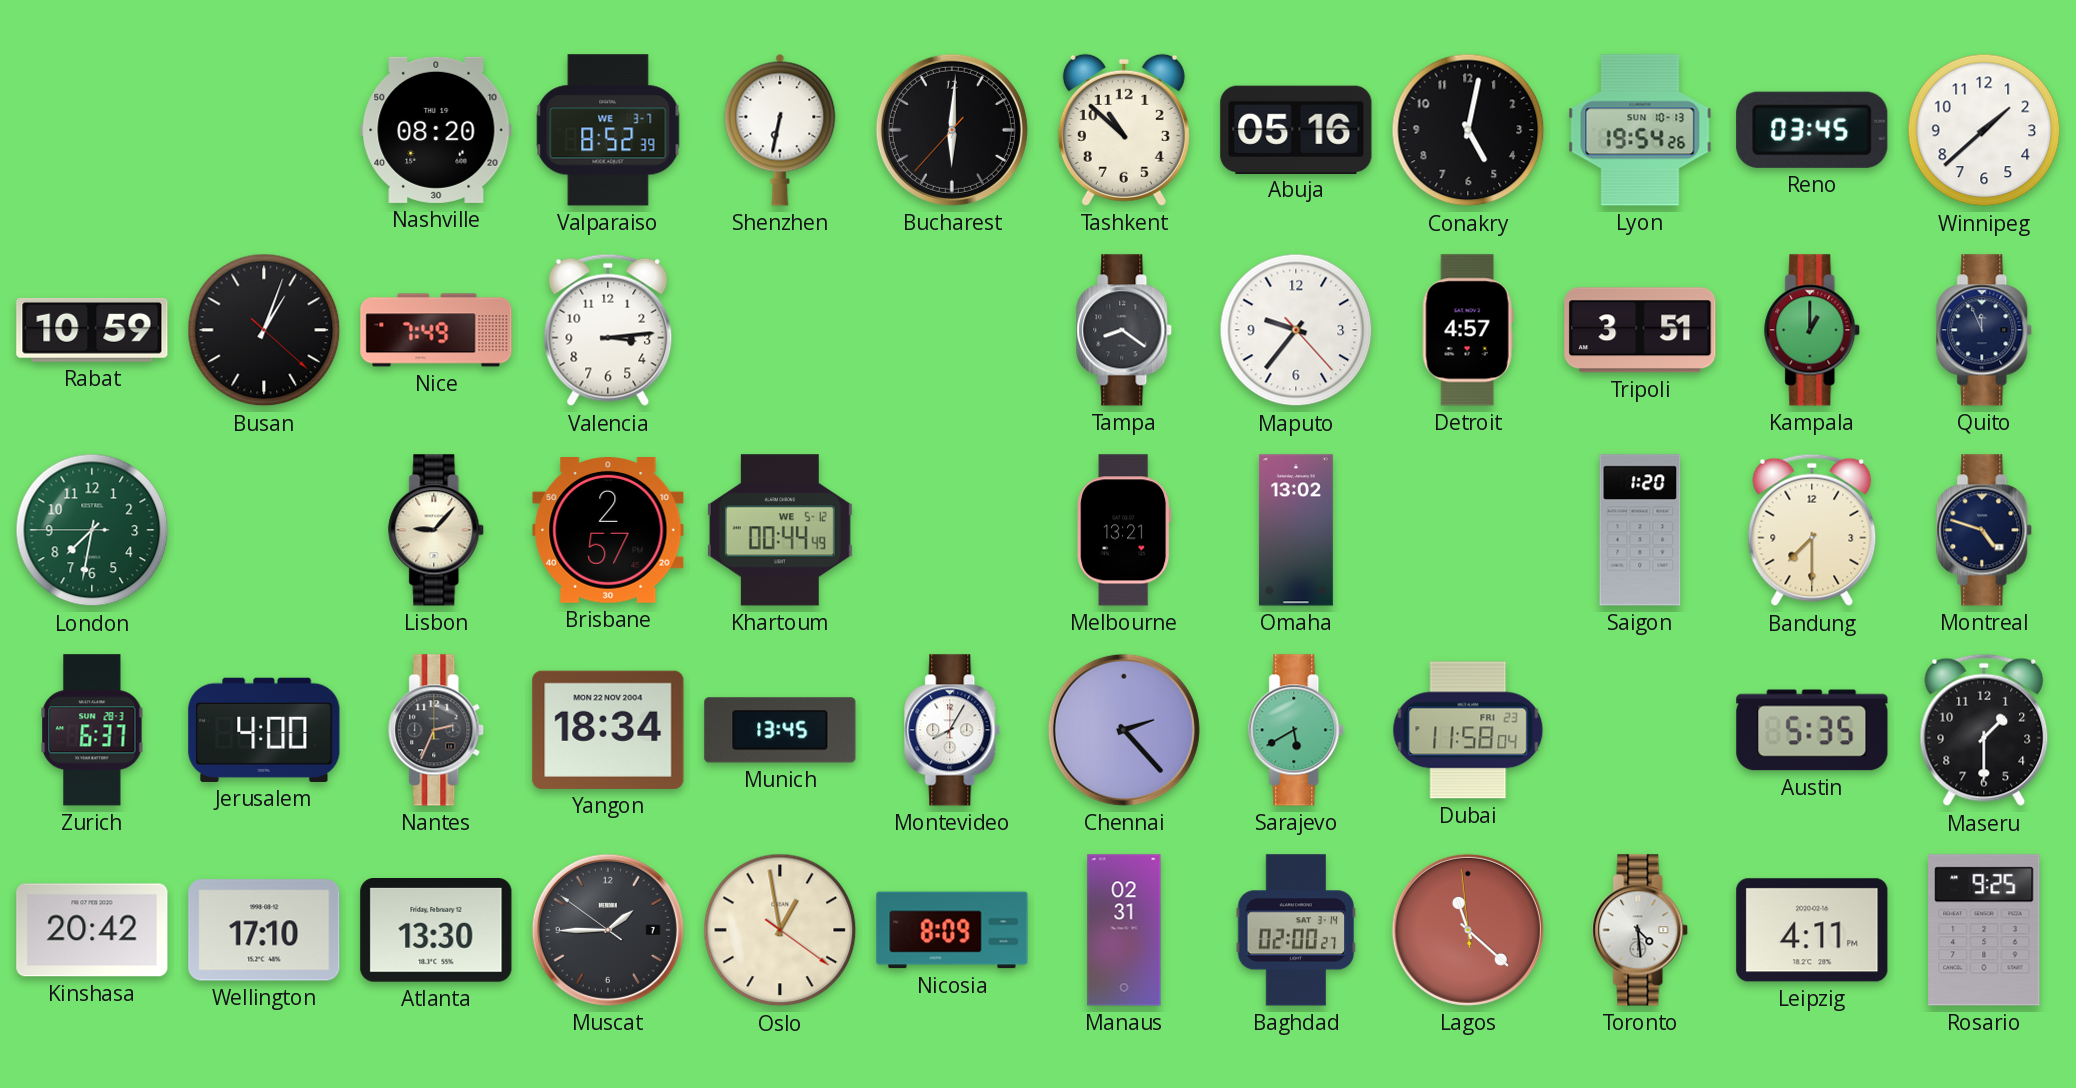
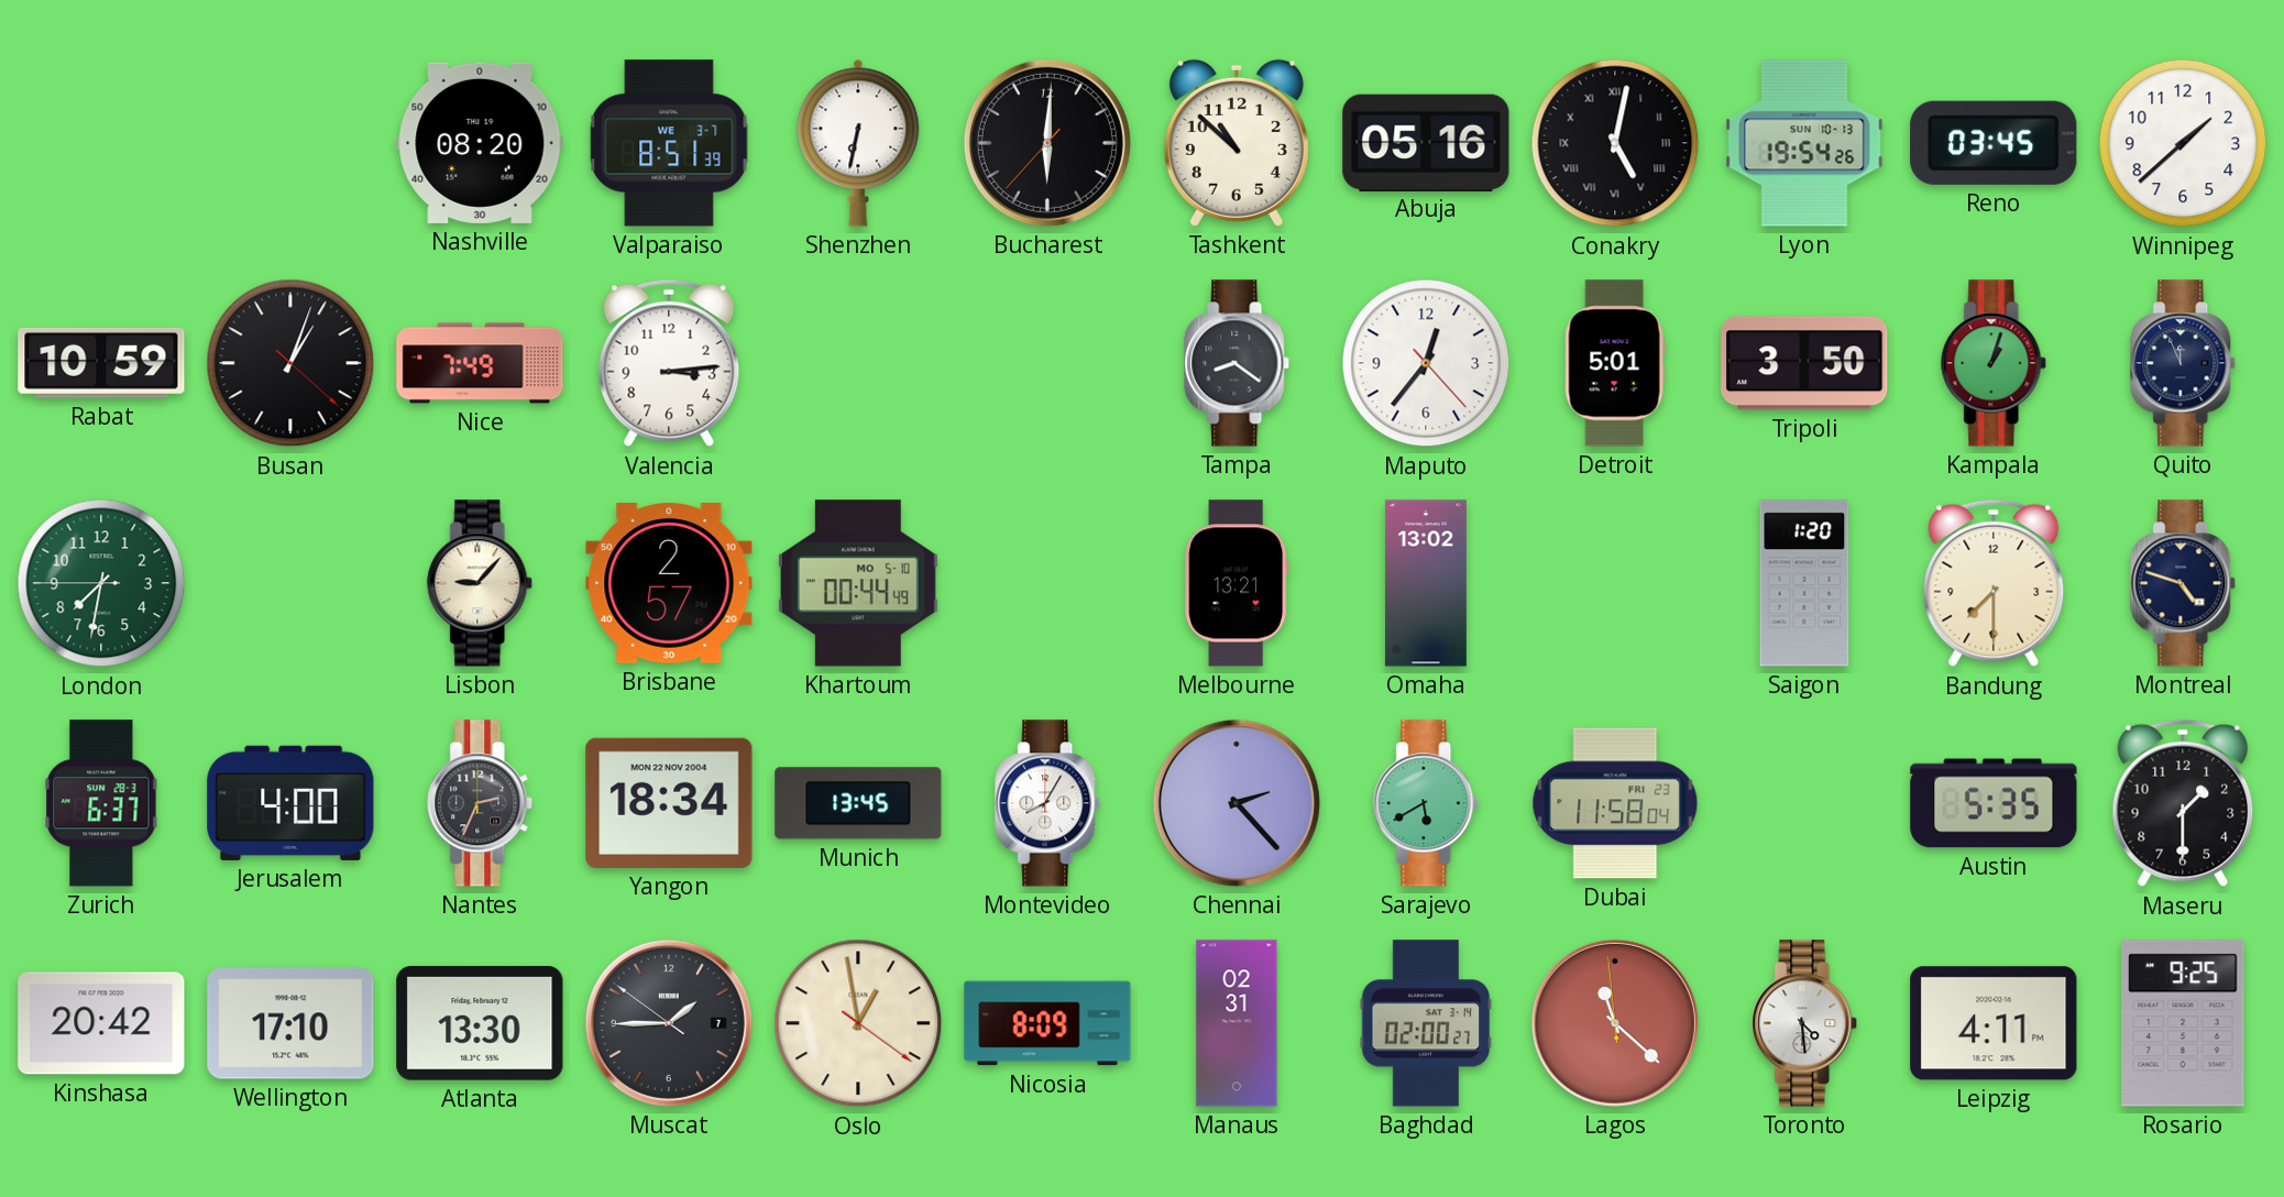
Valparaiso: 8:52 -> 8:51 (669, 143)
Conakry numerals: Arabic -> Roman (1615, 143)
Maputo: 9:36 -> 12:36 (1426, 363)
Detroit: 4:57 -> 5:01 (1615, 363)
Tripoli: 3:51 -> 3:50 (1804, 363)
Kampala: 1:00 -> 1:03 (1995, 363)
Khartoum date: WE 5-12 -> MO 5-10 (858, 583)
